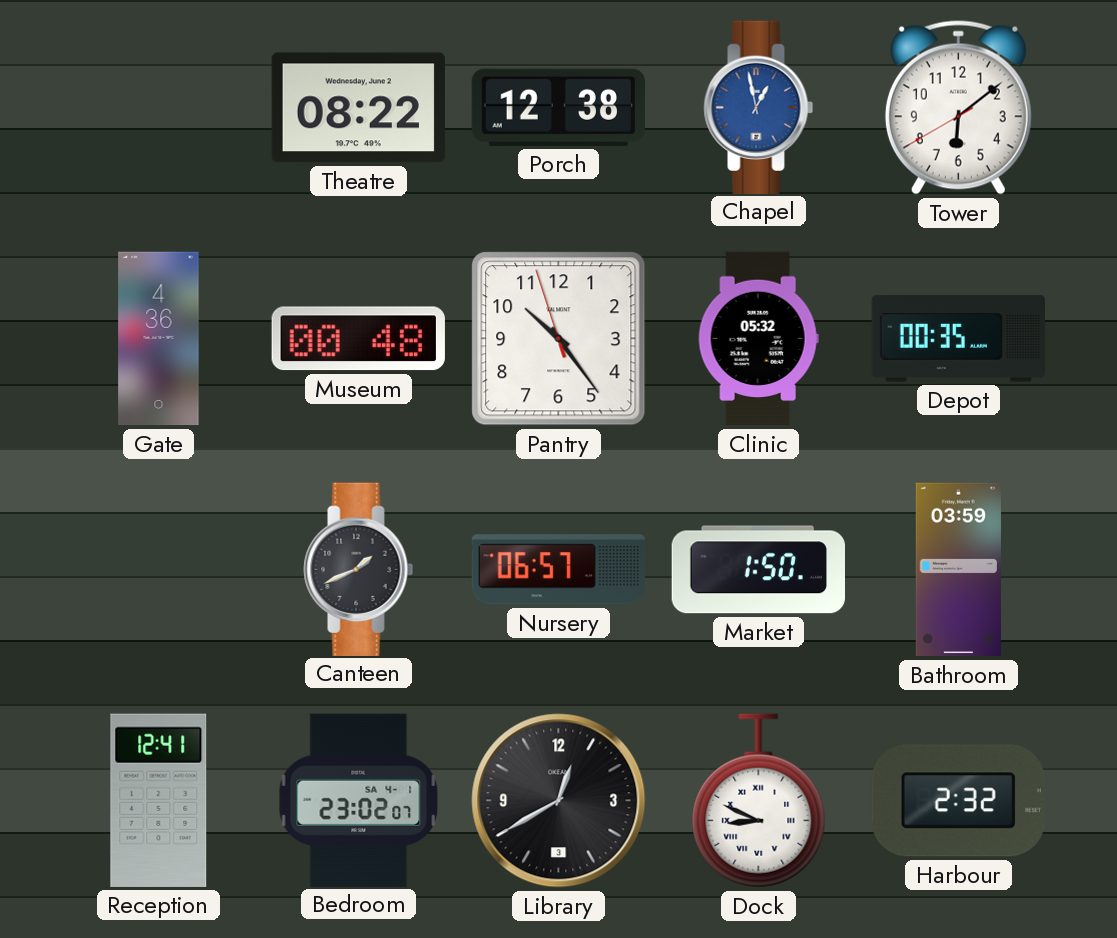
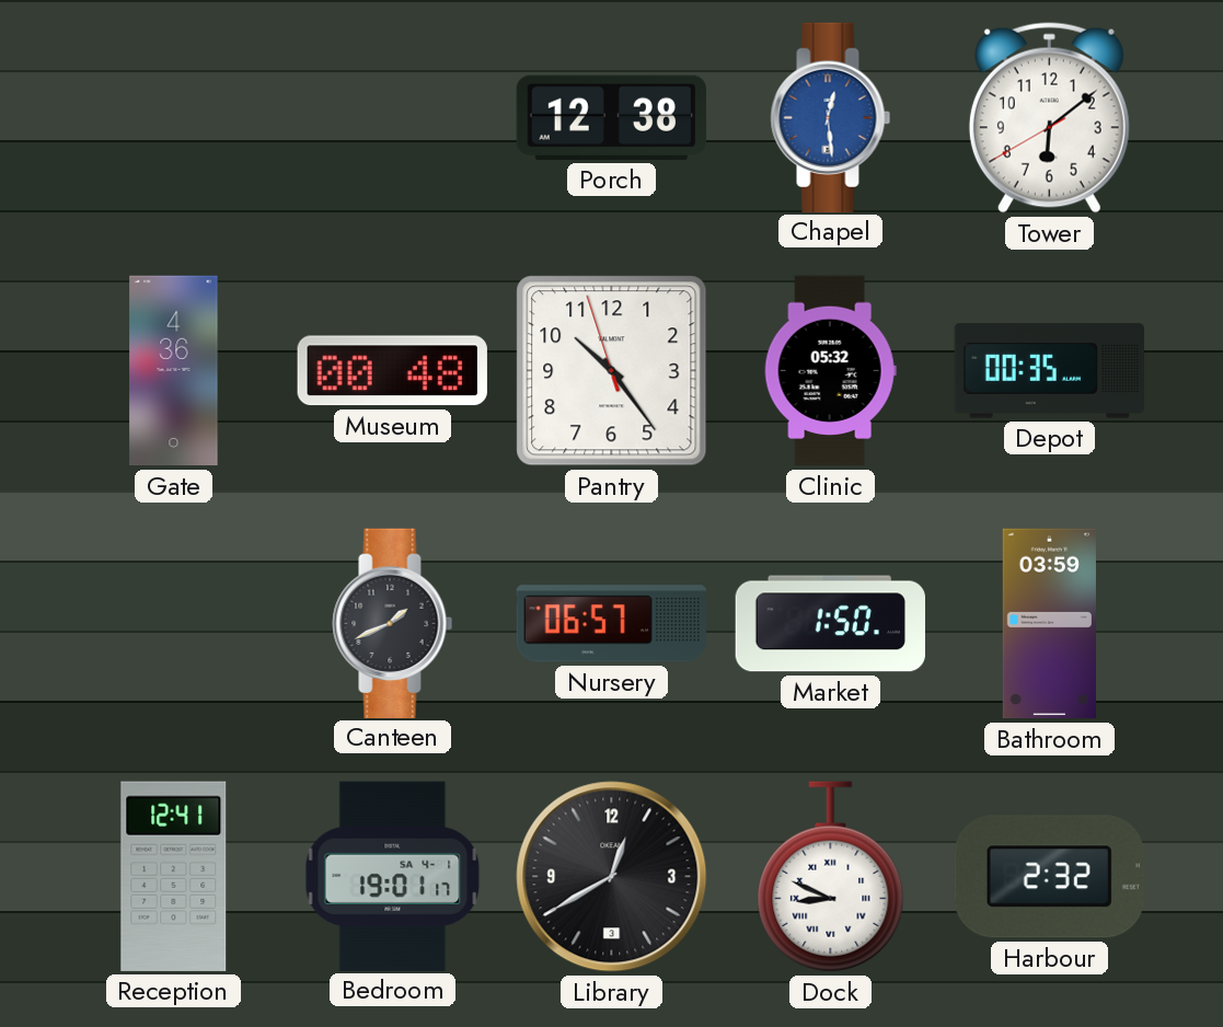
Theatre: 08:22 -> none (358, 108)
Chapel: 12:58 -> 12:29 (831, 117)
Bedroom: 23:02 -> 19:01 (393, 876)
